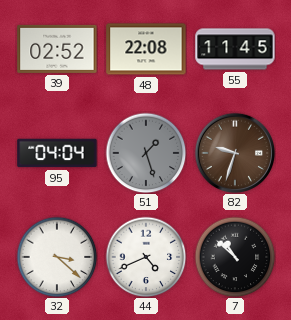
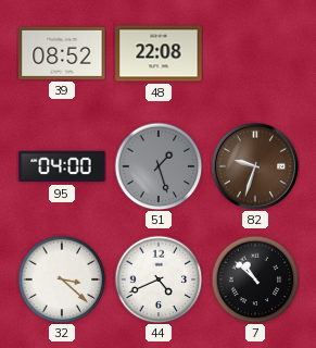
39: 02:52 -> 08:52 (62, 53)
55: 11:45 -> none (235, 49)
95: 04:04 -> 04:00 (62, 166)
